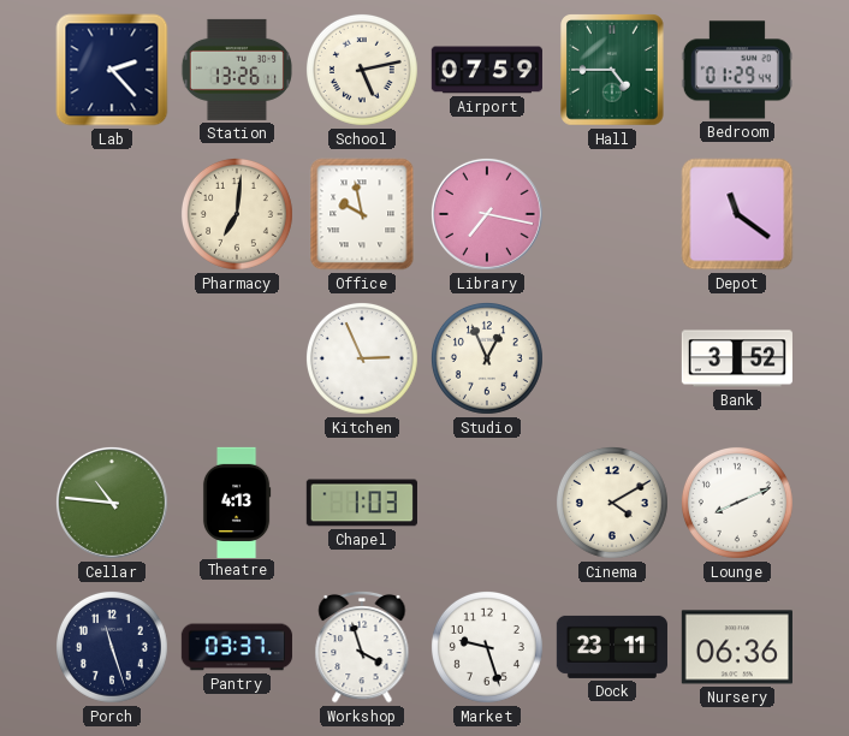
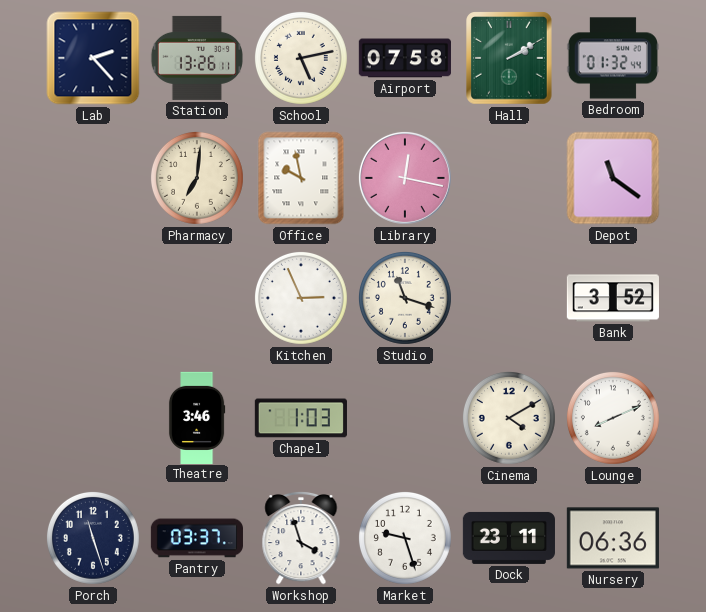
Airport: 07:59 -> 07:58 (405, 58)
Hall: 4:45 -> 2:10 (509, 58)
Bedroom: 01:29 -> 01:32 (613, 58)
Library: 7:17 -> 12:17 (405, 178)
Studio: 12:56 -> 11:18 (405, 298)
Cellar: 10:46 -> none (112, 503)
Theatre: 4:13 -> 3:46 (197, 417)
